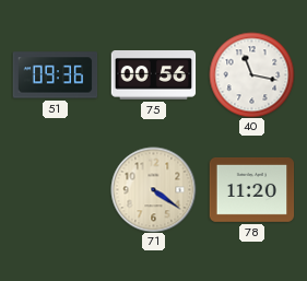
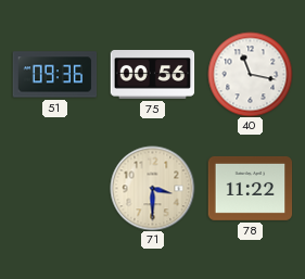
71: 4:21 -> 3:30 (152, 188)
78: 11:20 -> 11:22 (250, 188)
